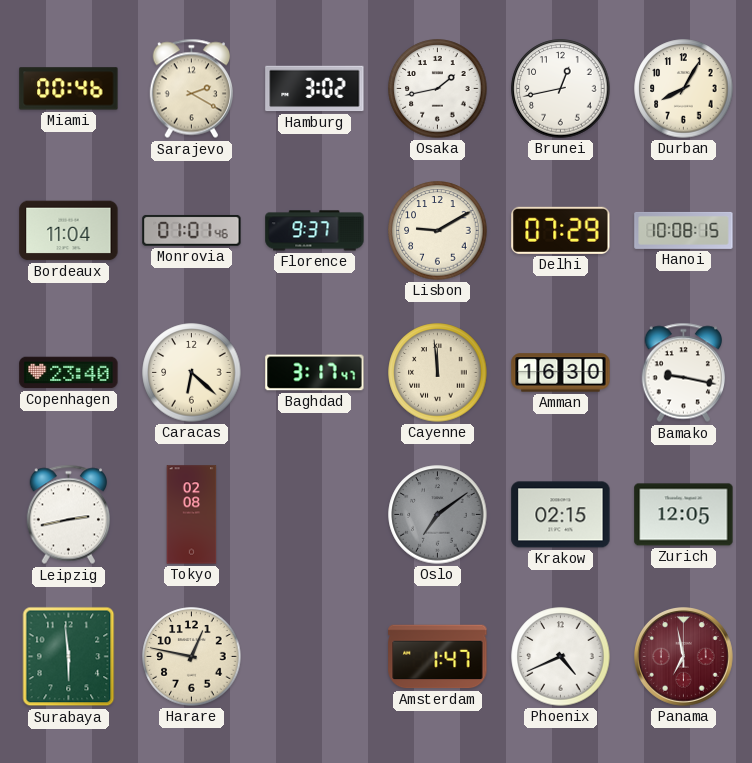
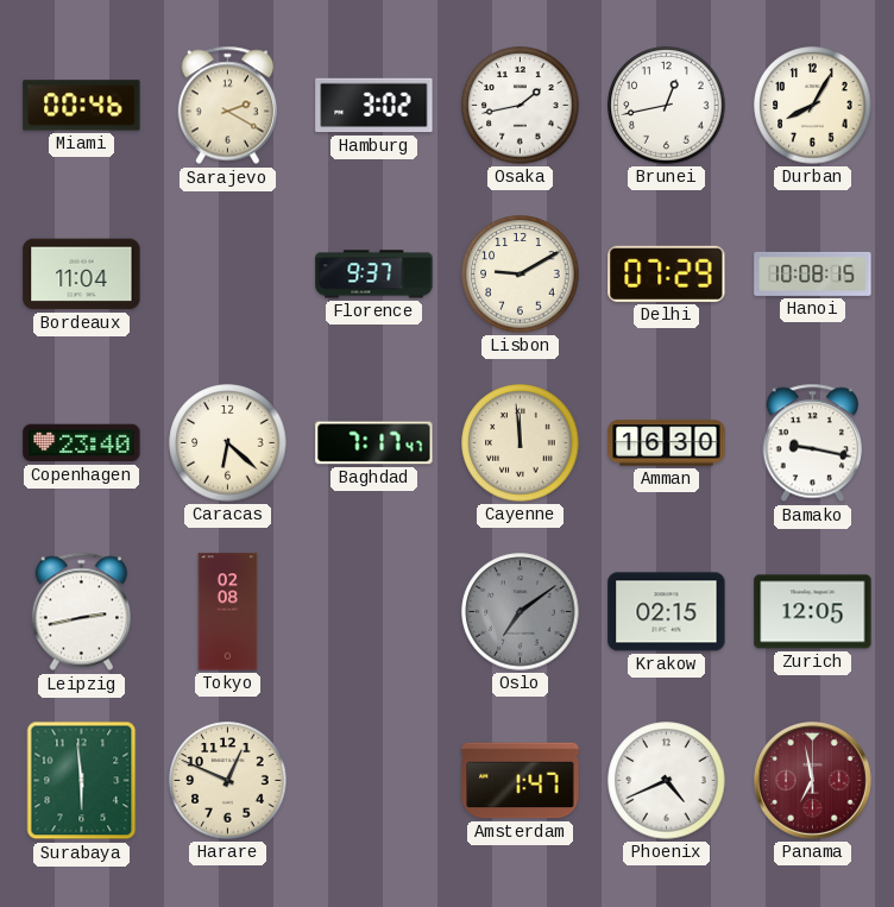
Monrovia: 01:01 -> none (192, 230)
Baghdad: 3:17 -> 7:17 (374, 443)
Harare: 12:47 -> 12:49 (228, 781)
